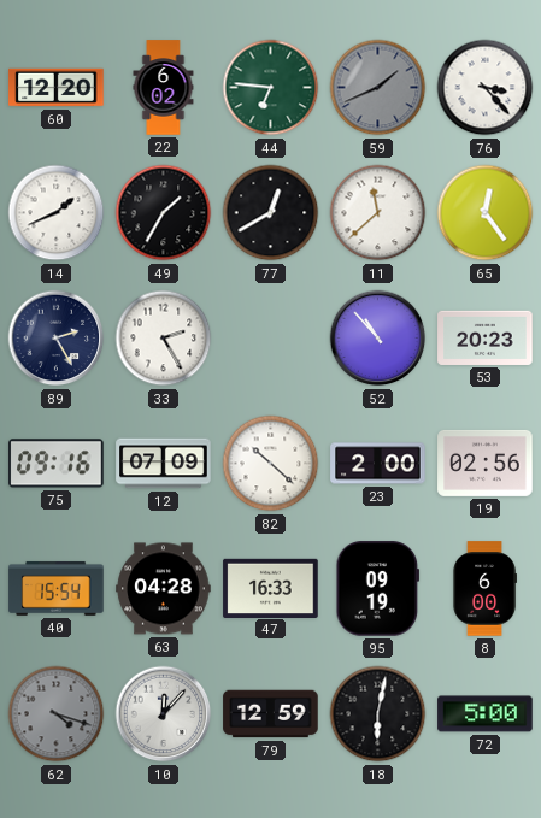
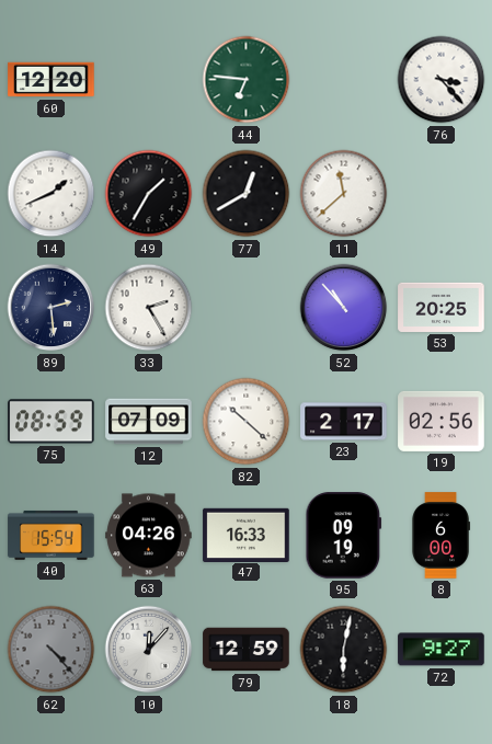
22: 6:02 -> none (164, 88)
59: 1:41 -> none (378, 88)
65: 12:24 -> none (486, 213)
89: 2:25 -> 2:29 (52, 308)
53: 20:23 -> 20:25 (442, 307)
75: 09:16 -> 08:59 (52, 422)
23: 2:00 -> 2:17 (344, 422)
63: 04:28 -> 04:26 (149, 536)
62: 4:18 -> 4:23 (52, 650)
72: 5:00 -> 9:27 (442, 650)
